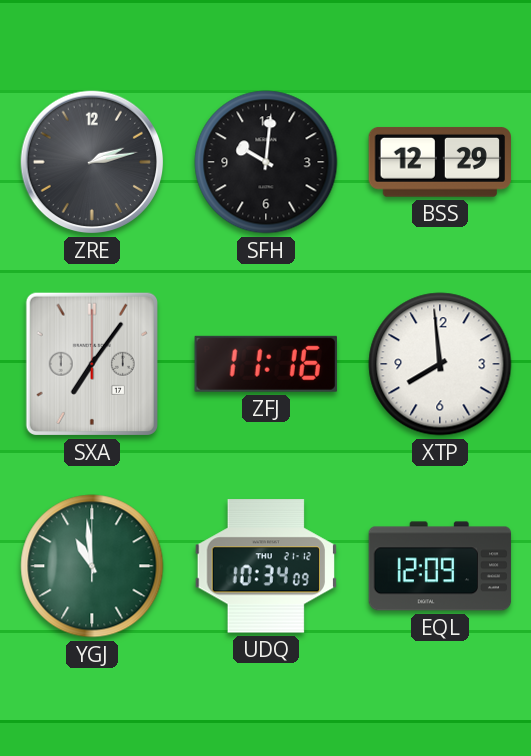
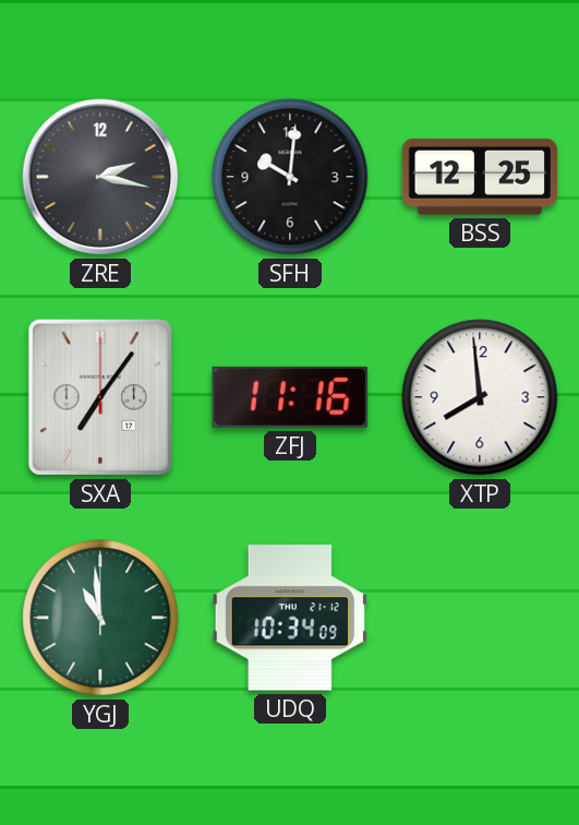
ZRE: 2:13 -> 2:17 (100, 177)
BSS: 12:29 -> 12:25 (479, 177)
EQL: 12:09 -> none (440, 566)
